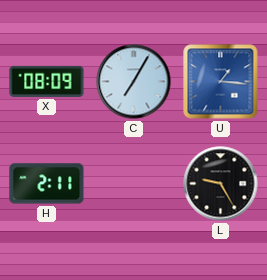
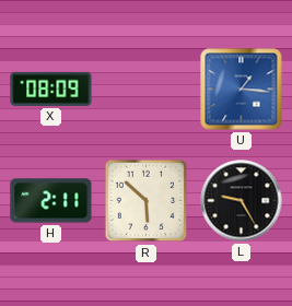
C: 7:05 -> none (134, 82)
R: none -> 5:52 (147, 201)
